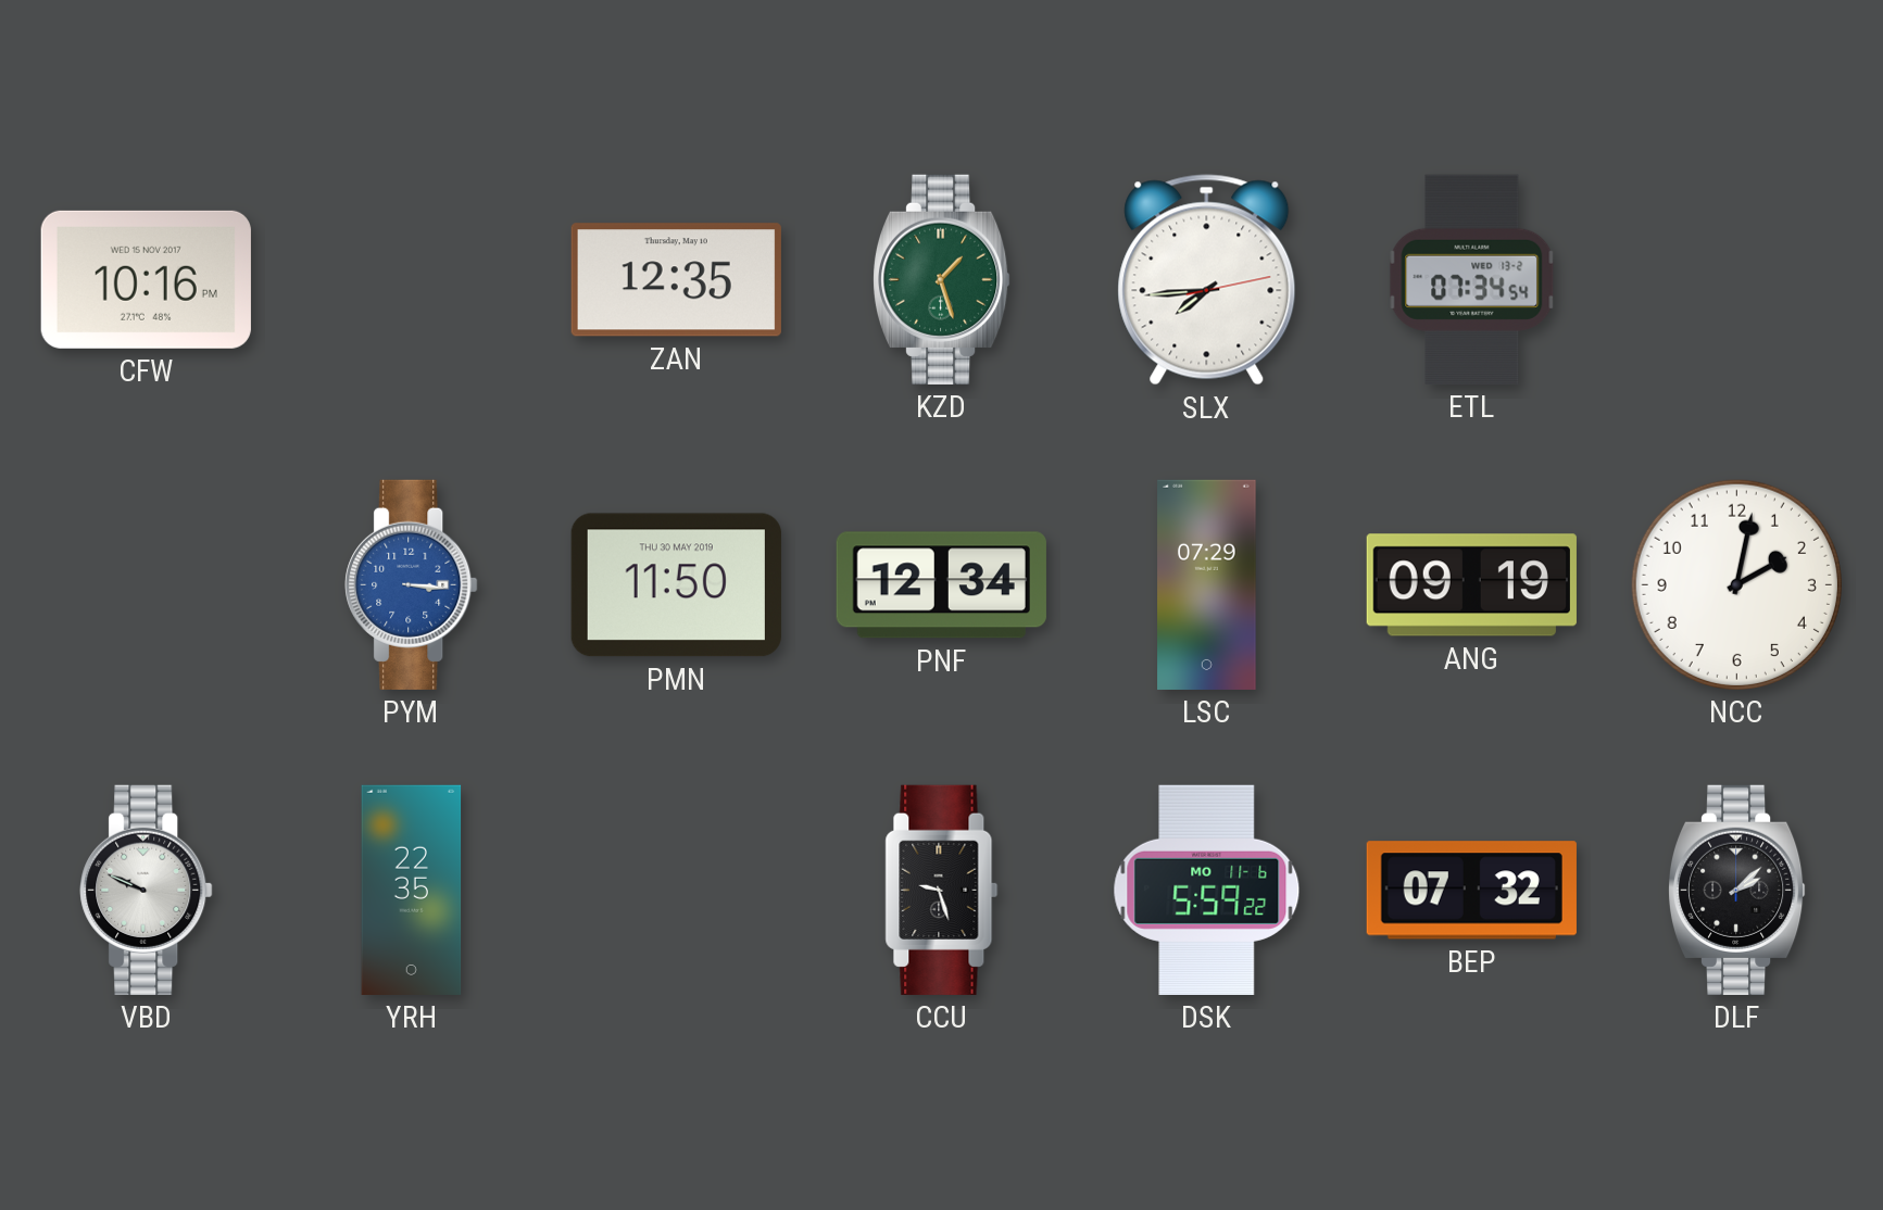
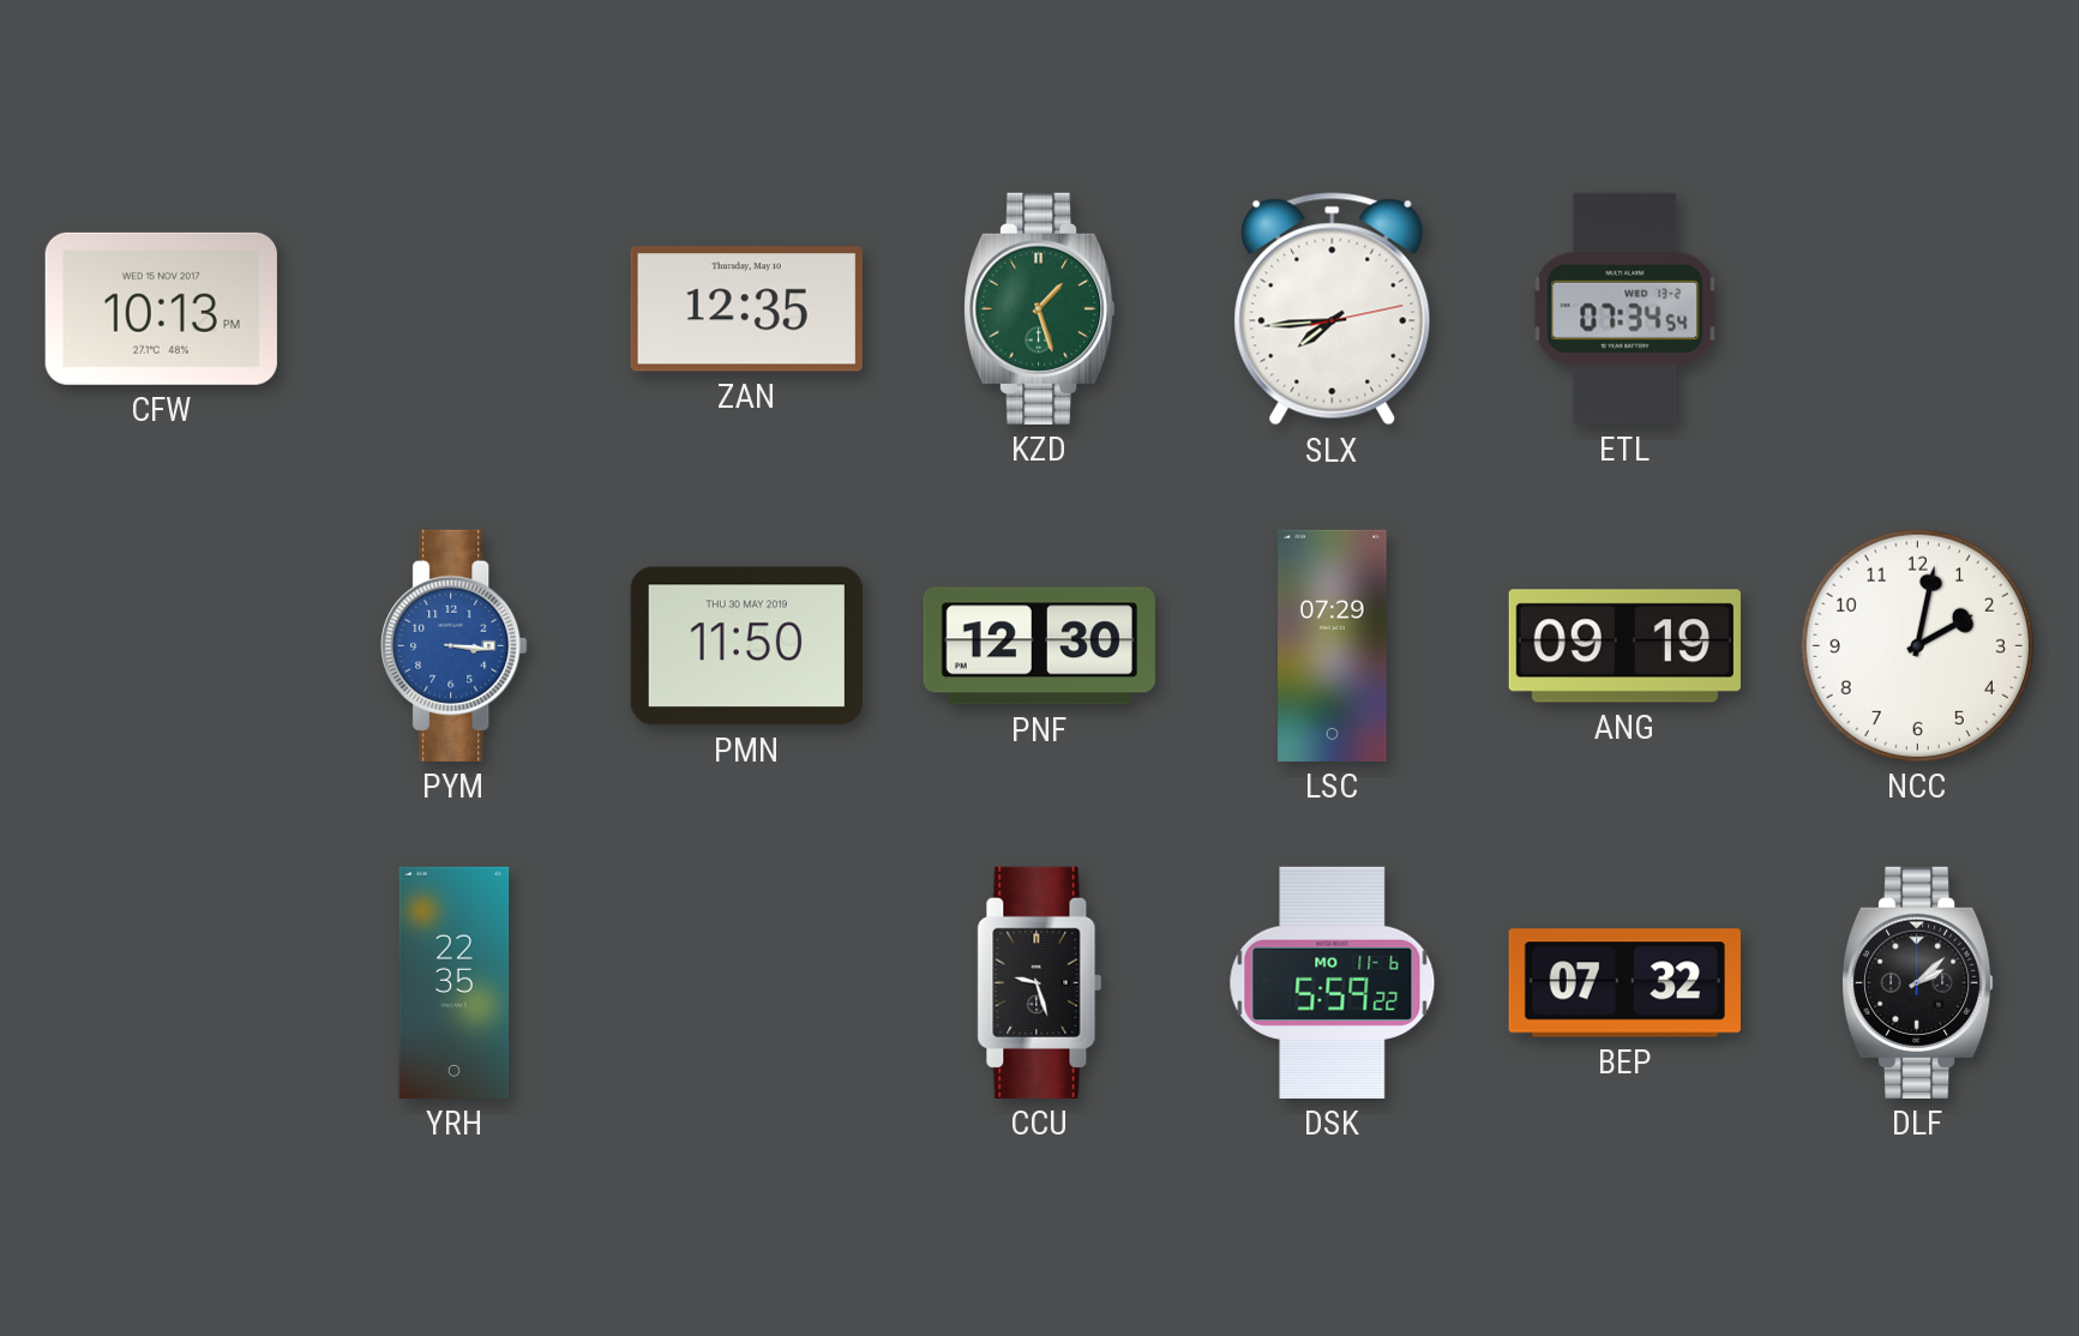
CFW: 10:16 -> 10:13 (161, 308)
PNF: 12:34 -> 12:30 (1039, 646)
VBD: 9:49 -> none (147, 890)
